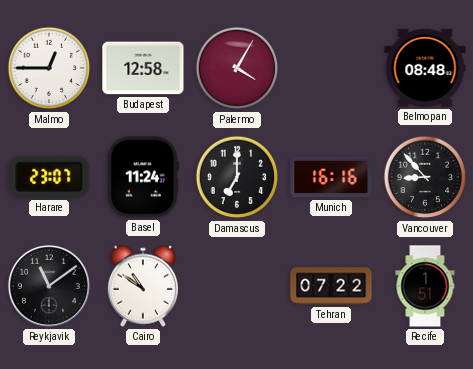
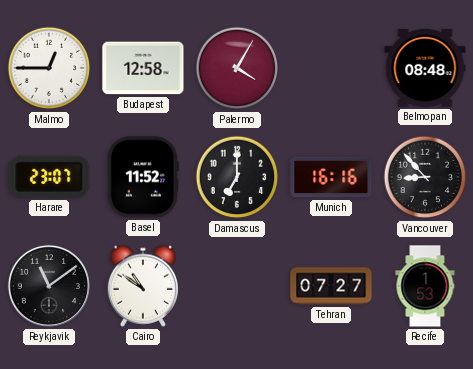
Basel: 11:24 -> 11:52 (143, 177)
Tehran: 07:22 -> 07:27 (331, 286)
Recife: 1:51 -> 1:53 (425, 286)
